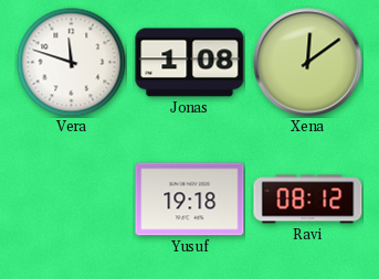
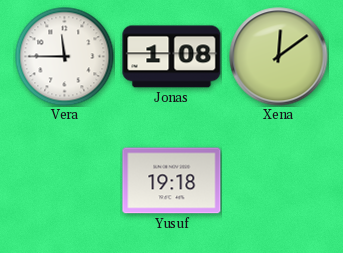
Vera: 11:48 -> 11:45 (65, 57)
Ravi: 08:12 -> none (308, 200)
